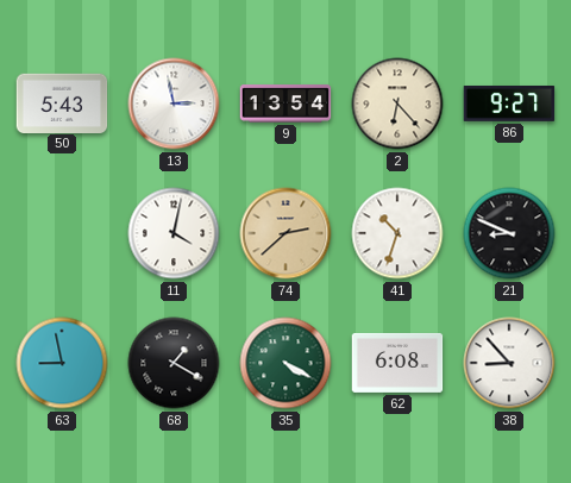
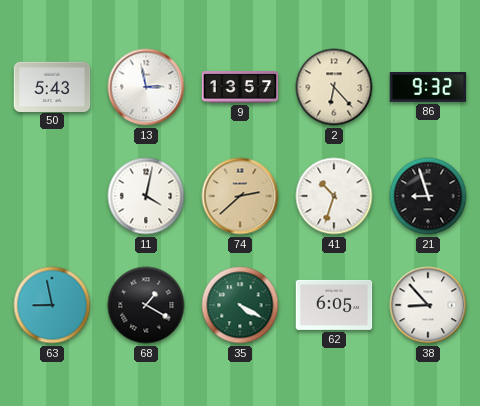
9: 13:54 -> 13:57 (240, 87)
86: 9:27 -> 9:32 (428, 88)
21: 8:49 -> 8:57 (428, 196)
62: 6:08 -> 6:05 (334, 305)
